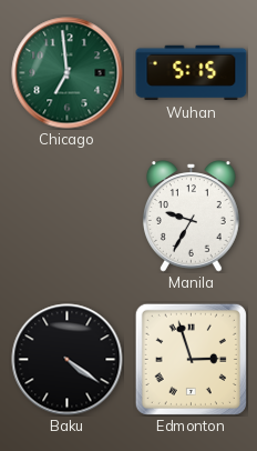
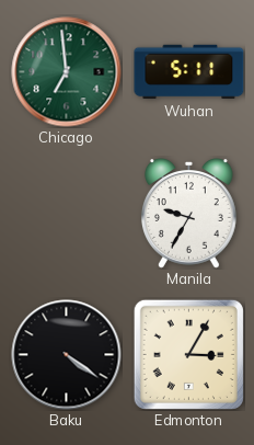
Wuhan: 5:15 -> 5:11 (189, 72)
Edmonton: 2:57 -> 3:05 (188, 354)
